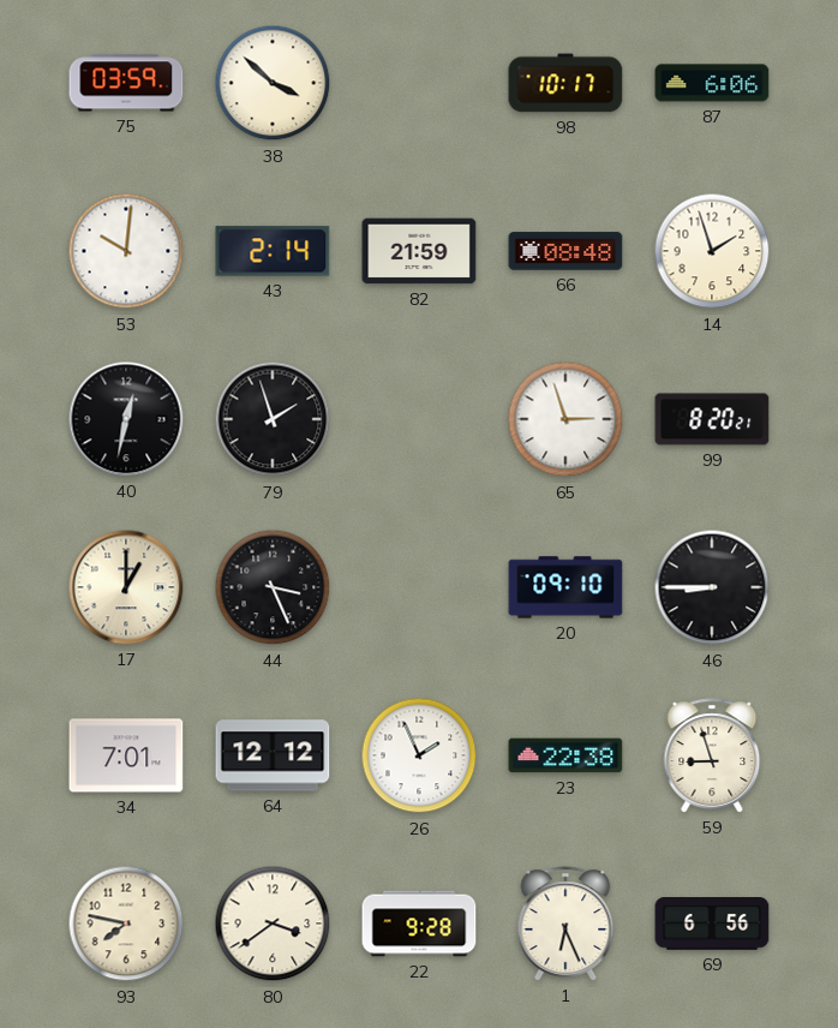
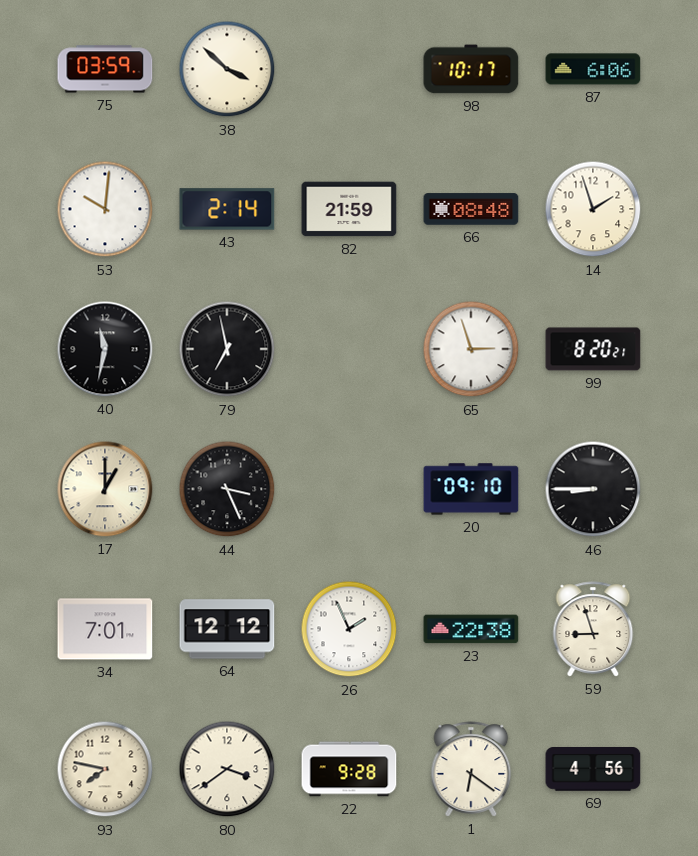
40: 12:32 -> 11:32 (105, 349)
79: 1:57 -> 6:58 (227, 349)
1: 6:26 -> 6:21 (471, 769)
69: 6:56 -> 4:56 (593, 769)
